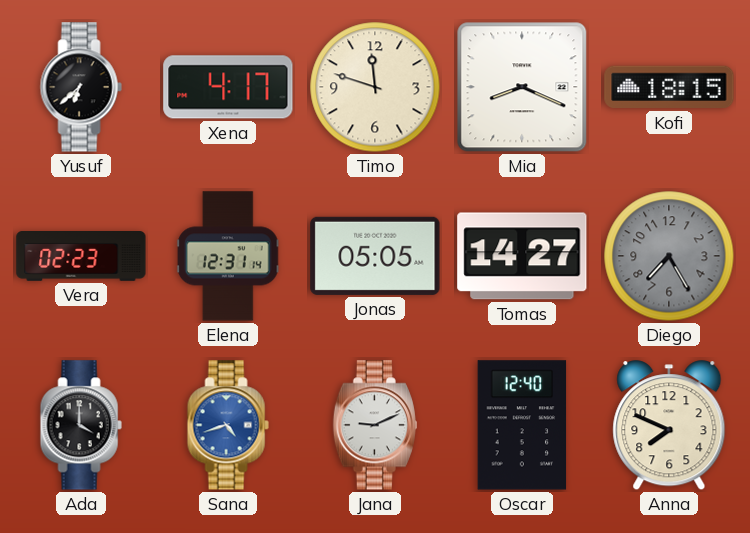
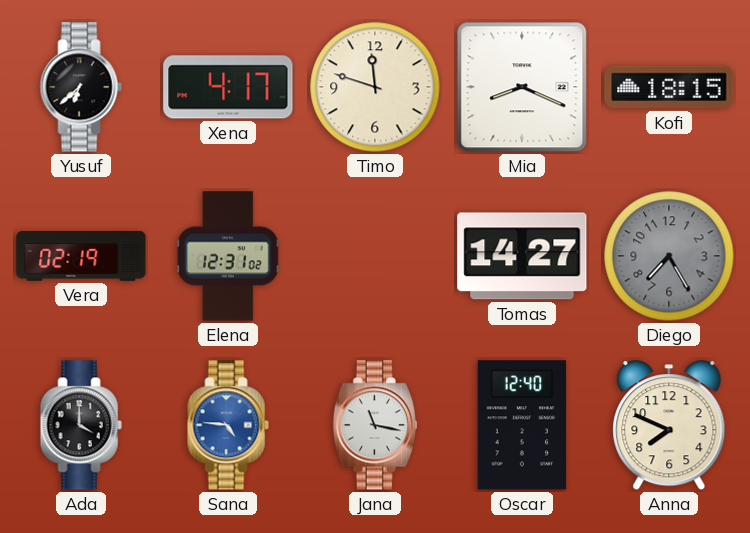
Vera: 02:23 -> 02:19 (81, 257)
Elena: 12:31:14 -> 12:31:02 (228, 256)
Jonas: 05:05 -> none (375, 256)
Sana: 4:42 -> 4:46 (228, 425)
Jana: 9:11 -> 11:17 (375, 425)
